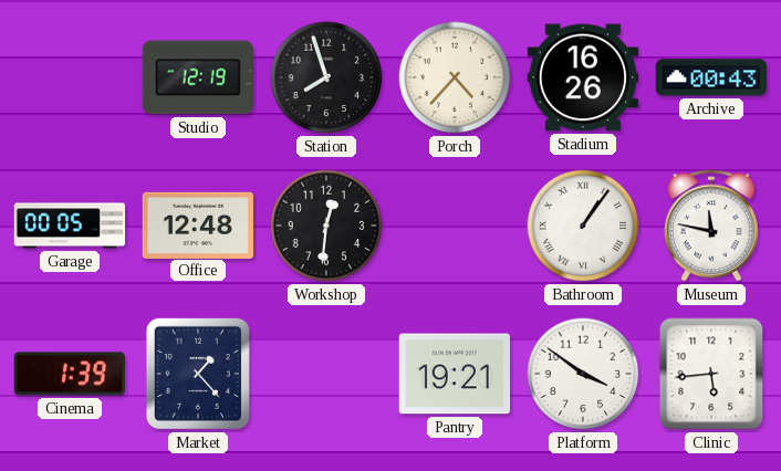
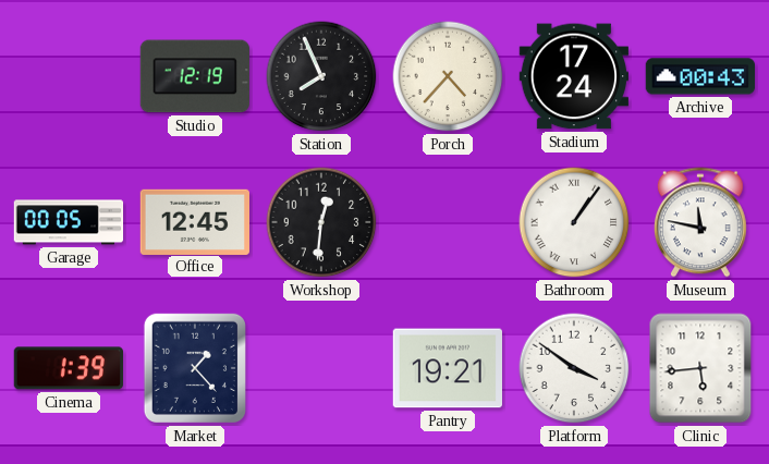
Station: 7:57 -> 7:56 (321, 76)
Stadium: 16:26 -> 17:24 (573, 76)
Office: 12:48 -> 12:45 (195, 221)
